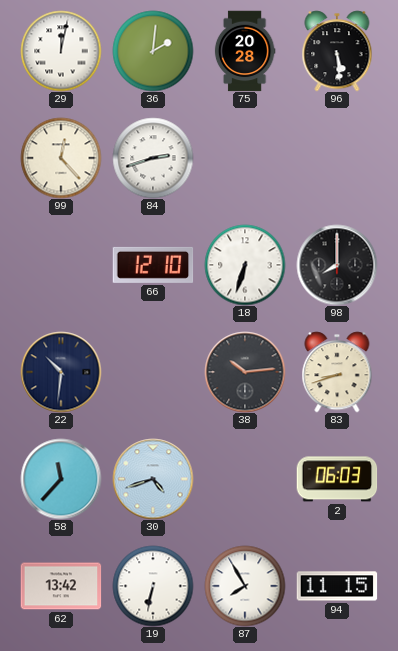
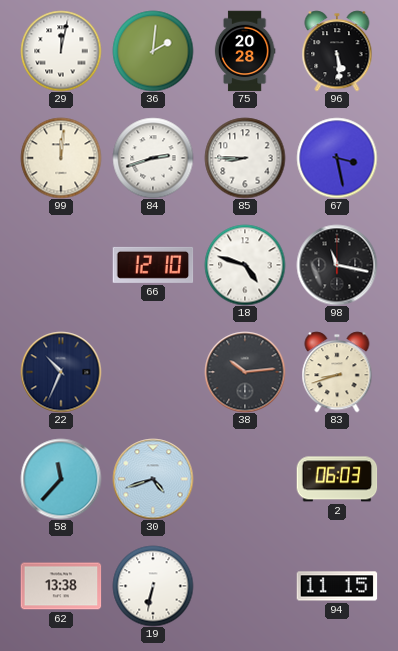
99: 12:23 -> 12:01 (61, 158)
85: none -> 8:45 (245, 158)
67: none -> 3:28 (337, 158)
18: 6:33 -> 4:48 (245, 265)
98: 8:00 -> 11:17 (337, 265)
22: 10:31 -> 10:34 (61, 372)
62: 13:42 -> 13:38 (61, 586)
87: 7:55 -> none (245, 586)
